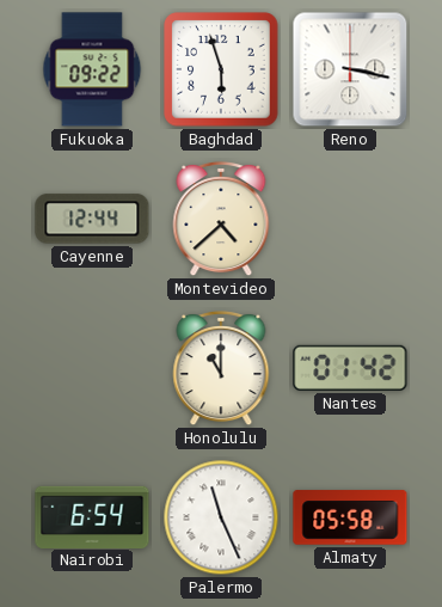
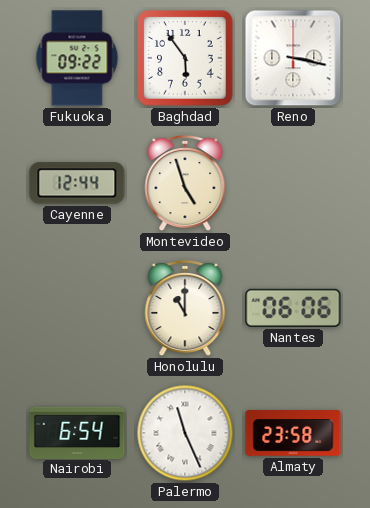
Baghdad: 5:57 -> 5:54 (185, 58)
Montevideo: 4:38 -> 4:57 (185, 183)
Nantes: 01:42 -> 06:06 (293, 308)
Almaty: 05:58 -> 23:58 (293, 433)
